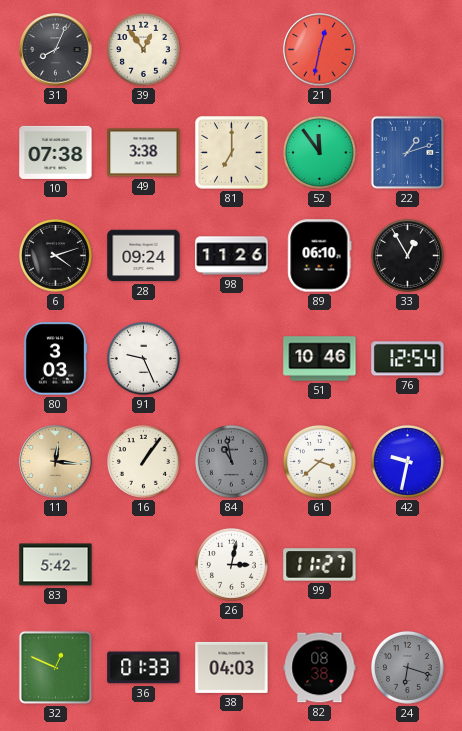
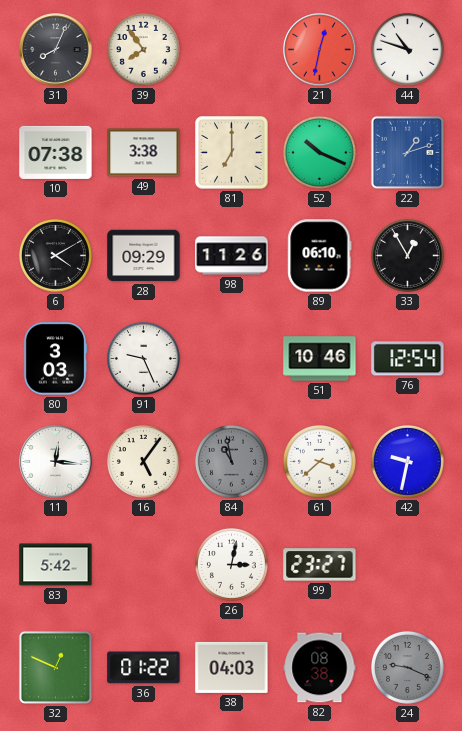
39: 12:54 -> 7:54 (143, 49)
44: none -> 10:48 (407, 49)
52: 11:54 -> 10:19 (319, 152)
6: 4:12 -> 4:10 (55, 255)
28: 09:24 -> 09:29 (144, 256)
11 dial: champagne -> white (56, 462)
16: 1:06 -> 5:06 (143, 461)
99: 11:27 -> 23:27 (320, 565)
36: 01:33 -> 01:22 (144, 668)
24: 6:18 -> 9:19 (407, 667)
